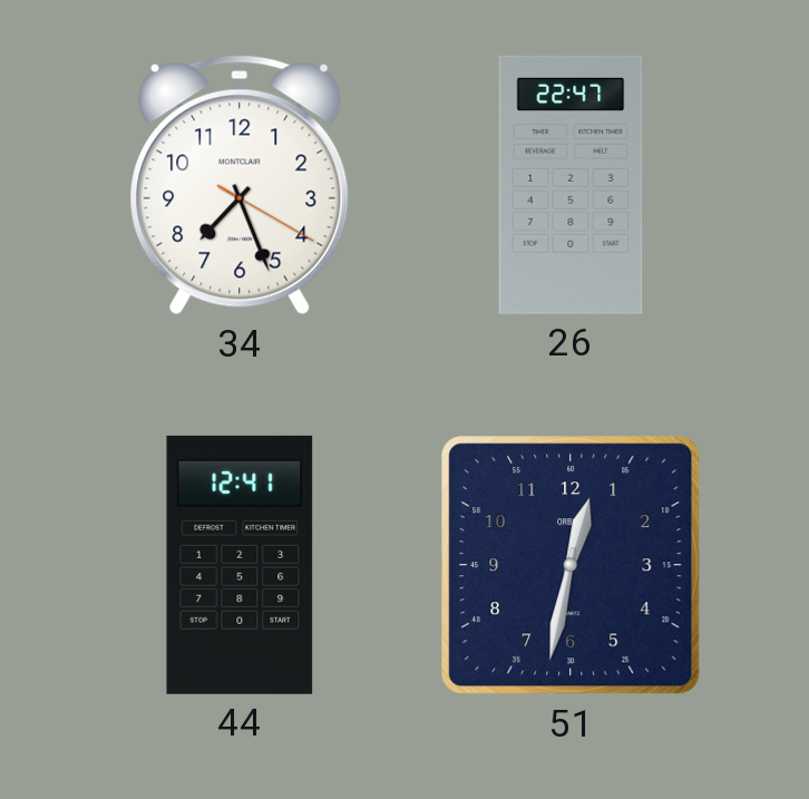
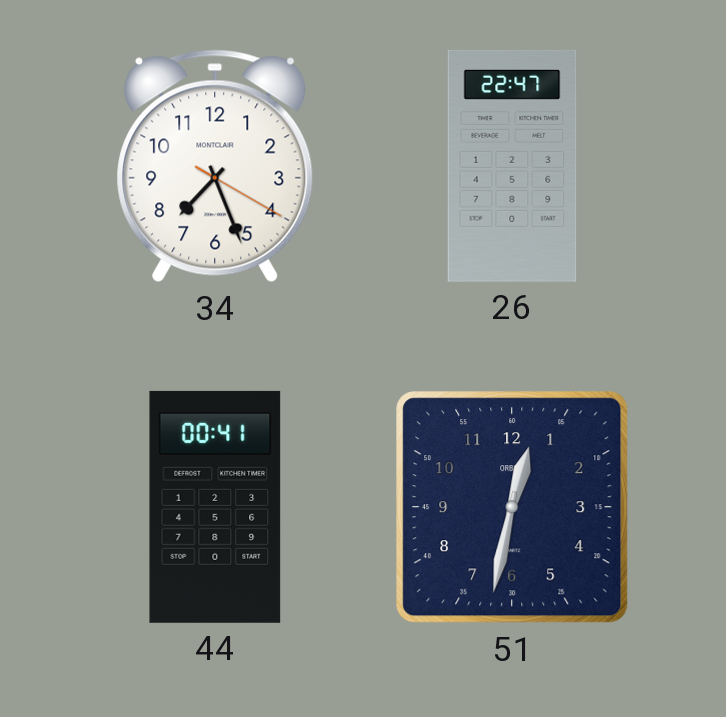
44: 12:41 -> 00:41 (215, 507)
